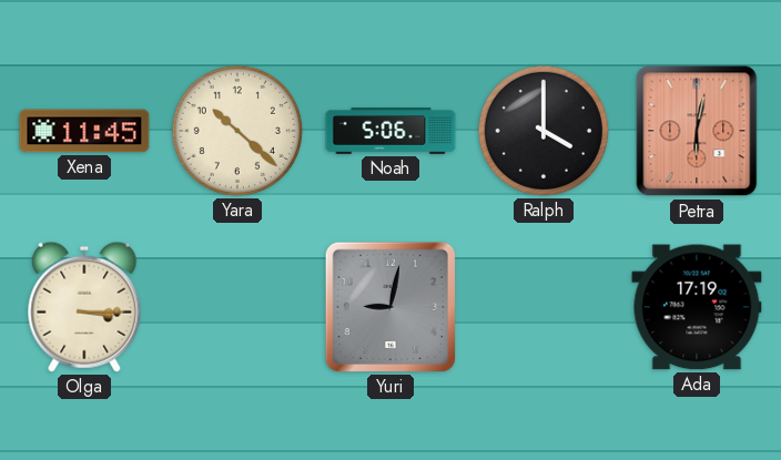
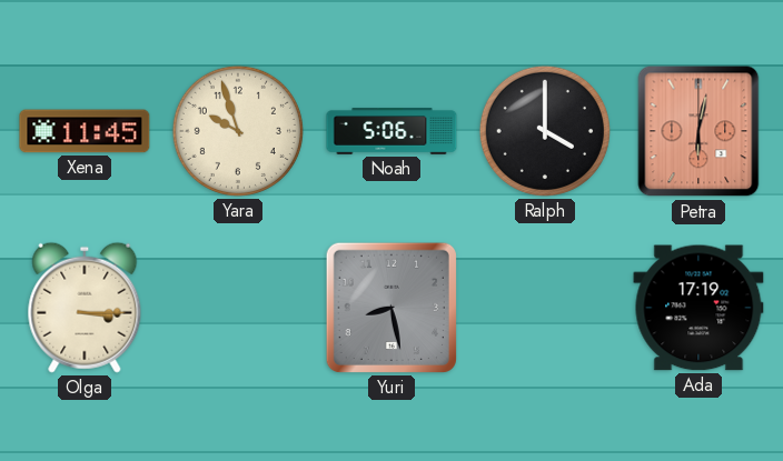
Yara: 10:22 -> 9:57 (238, 131)
Yuri: 9:02 -> 8:28 (391, 308)
